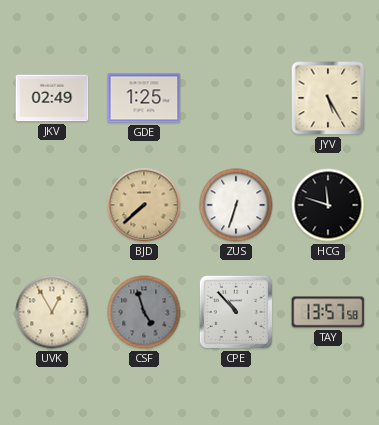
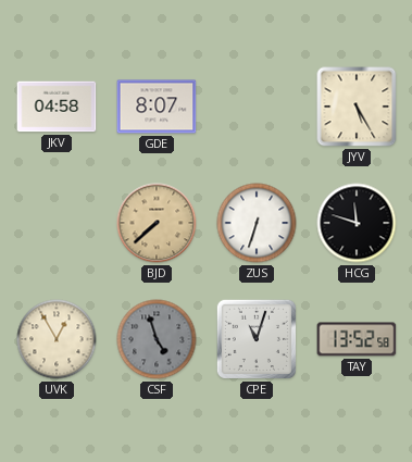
JKV: 02:49 -> 04:58 (57, 107)
GDE: 1:25 -> 8:07 (157, 107)
CPE: 10:53 -> 11:03 (257, 339)
TAY: 13:57 -> 13:52 (357, 339)
